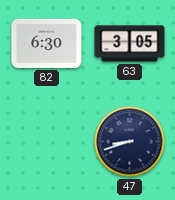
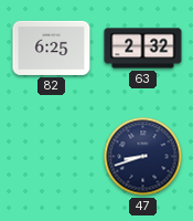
82: 6:30 -> 6:25 (52, 48)
63: 3:05 -> 2:32 (143, 49)
